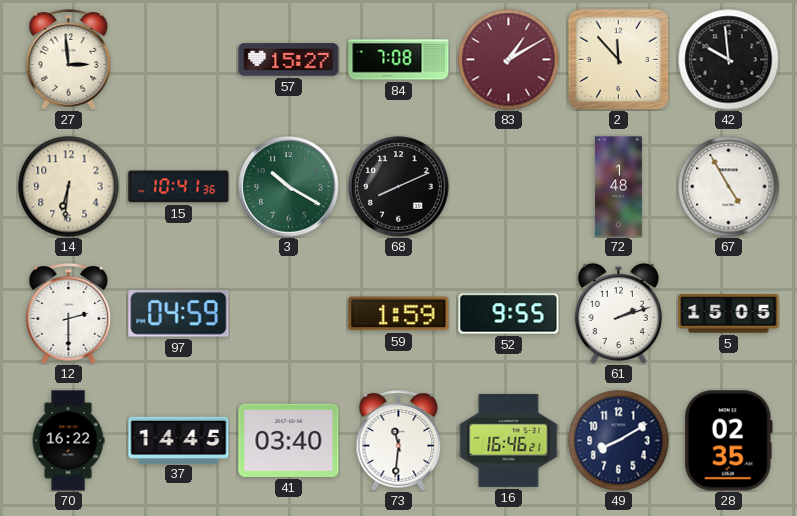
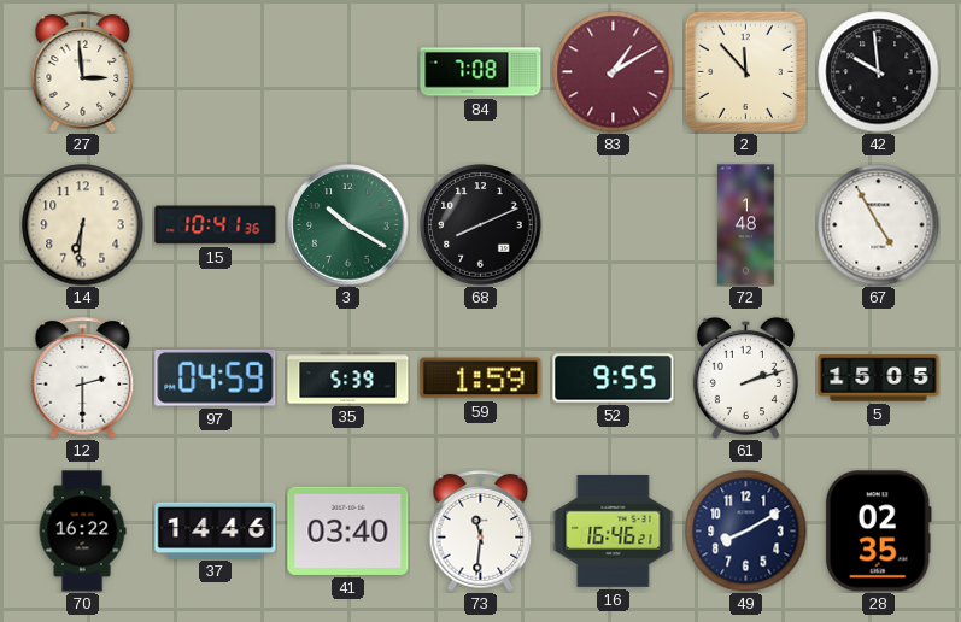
57: 15:27 -> none (289, 60)
35: none -> 5:39 (348, 379)
37: 14:45 -> 14:46 (216, 530)
